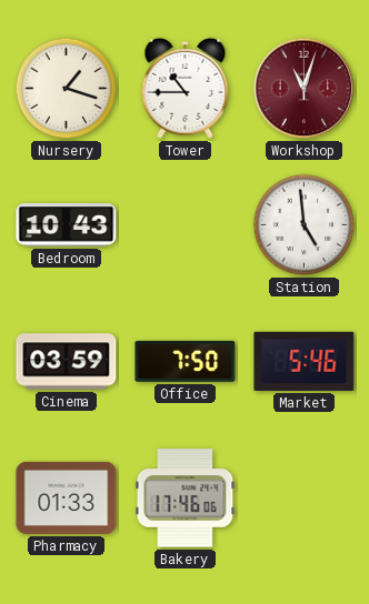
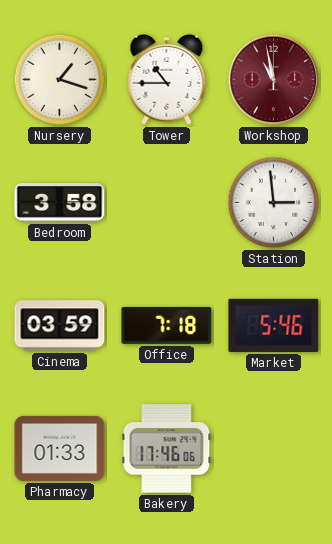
Workshop: 11:03 -> 10:58 (274, 80)
Bedroom: 10:43 -> 3:58 (60, 203)
Station: 4:59 -> 2:59 (274, 203)
Office: 7:50 -> 7:18 (167, 325)
